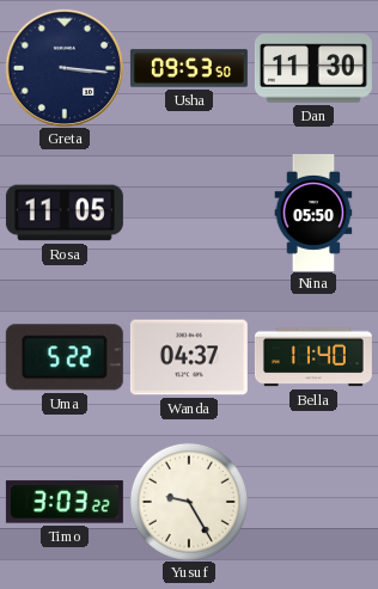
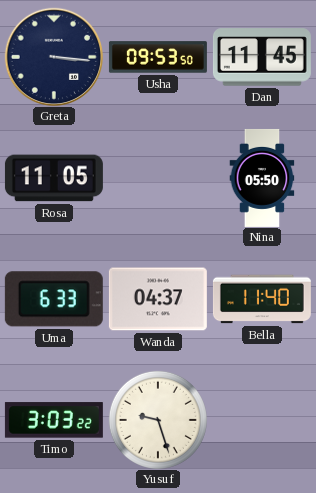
Dan: 11:30 -> 11:45 (262, 57)
Uma: 5:22 -> 6:33 (54, 299)
Yusuf: 9:25 -> 9:27 (158, 420)
